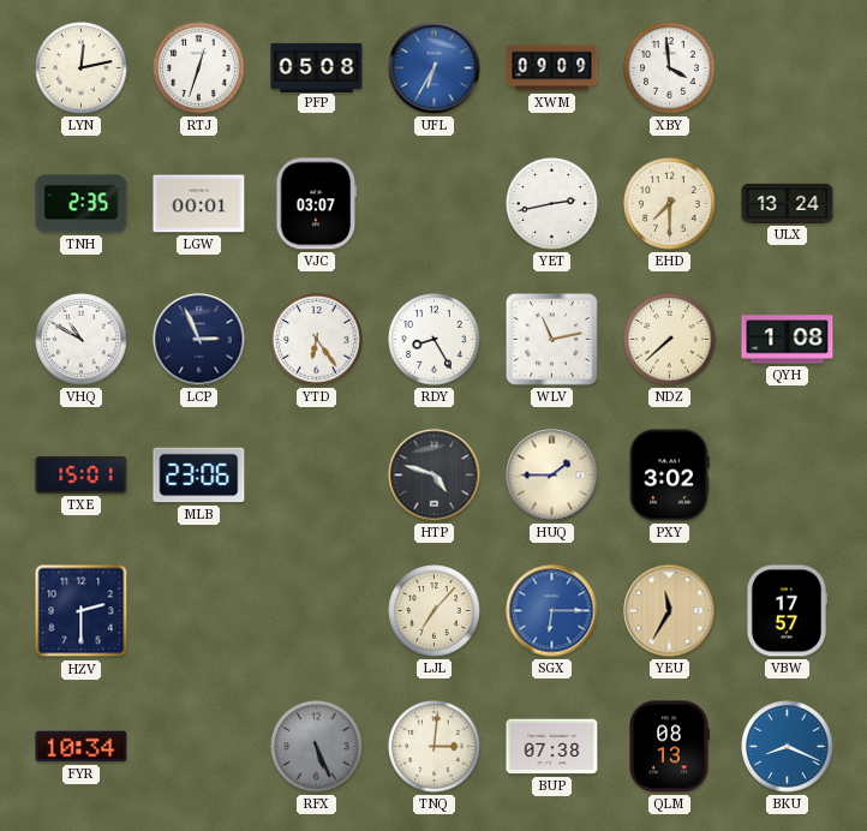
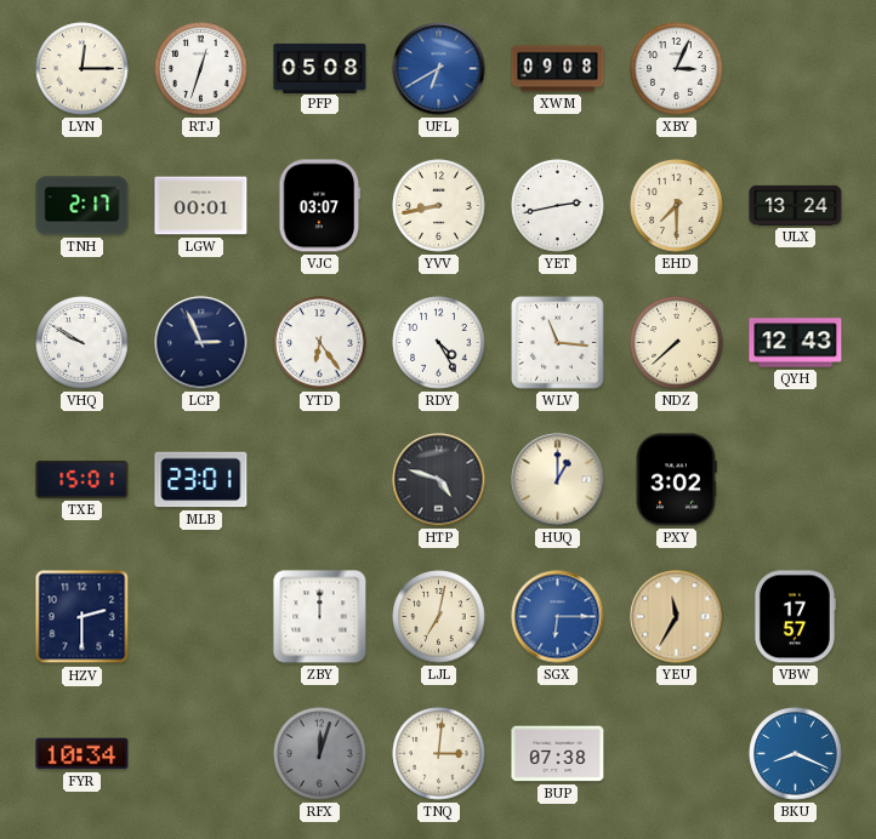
LYN: 12:13 -> 12:15 (83, 69)
UFL: 6:35 -> 6:40 (439, 69)
XWM: 09:09 -> 09:08 (558, 69)
XBY: 3:59 -> 3:04 (677, 69)
TNH: 2:35 -> 2:17 (83, 206)
YVV: none -> 8:43 (439, 206)
VHQ: 10:50 -> 9:50 (83, 343)
RDY: 8:25 -> 4:25 (439, 343)
WLV: 11:13 -> 11:16 (558, 343)
QYH: 1:08 -> 12:43 (796, 343)
MLB: 23:06 -> 23:01 (201, 480)
HUQ: 1:45 -> 1:00 (558, 480)
ZBY: none -> 12:00 (320, 617)
LJL: 7:07 -> 7:02 (439, 617)
RFX: 5:26 -> 12:03 (320, 754)
QLM: 08:13 -> none (669, 747)
